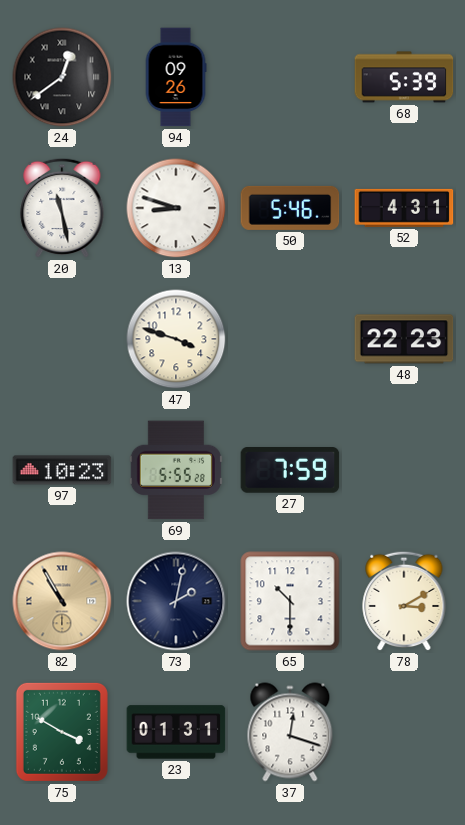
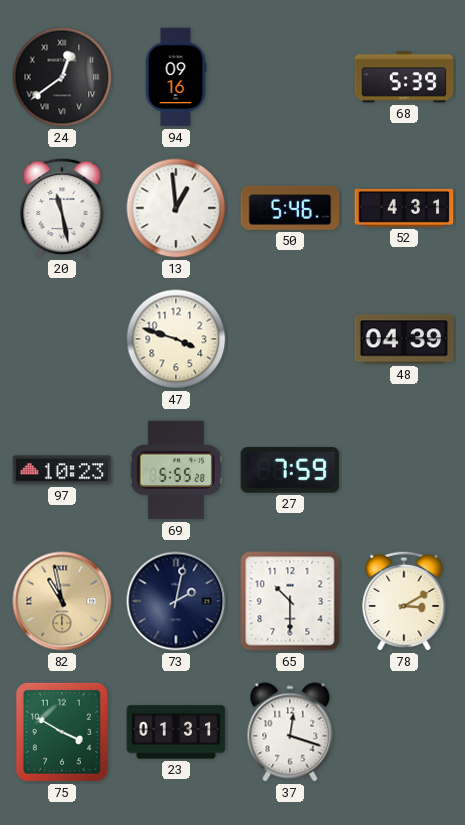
94: 09:26 -> 09:16 (176, 77)
13: 8:48 -> 12:59 (176, 208)
48: 22:23 -> 04:39 (404, 339)
82: 10:55 -> 10:58 (62, 601)
